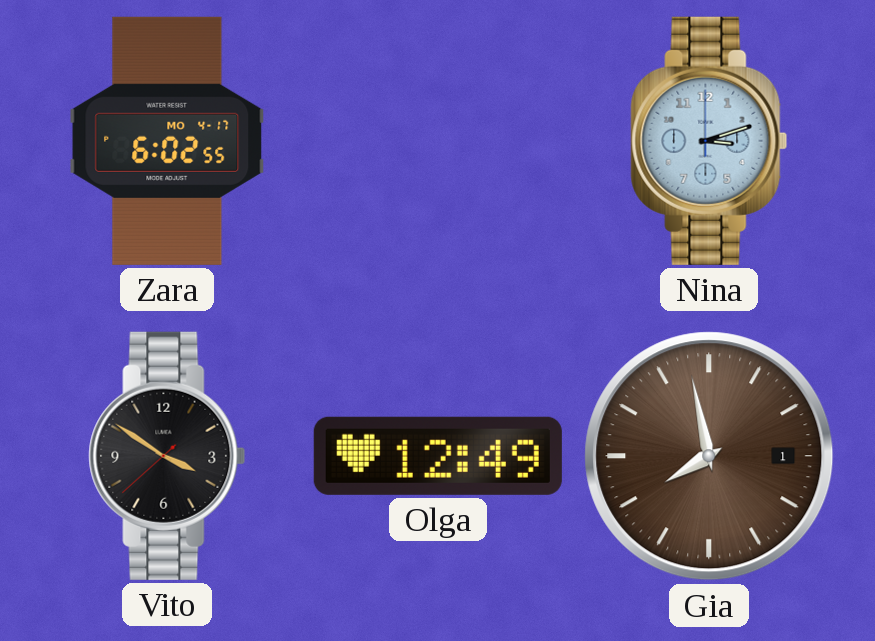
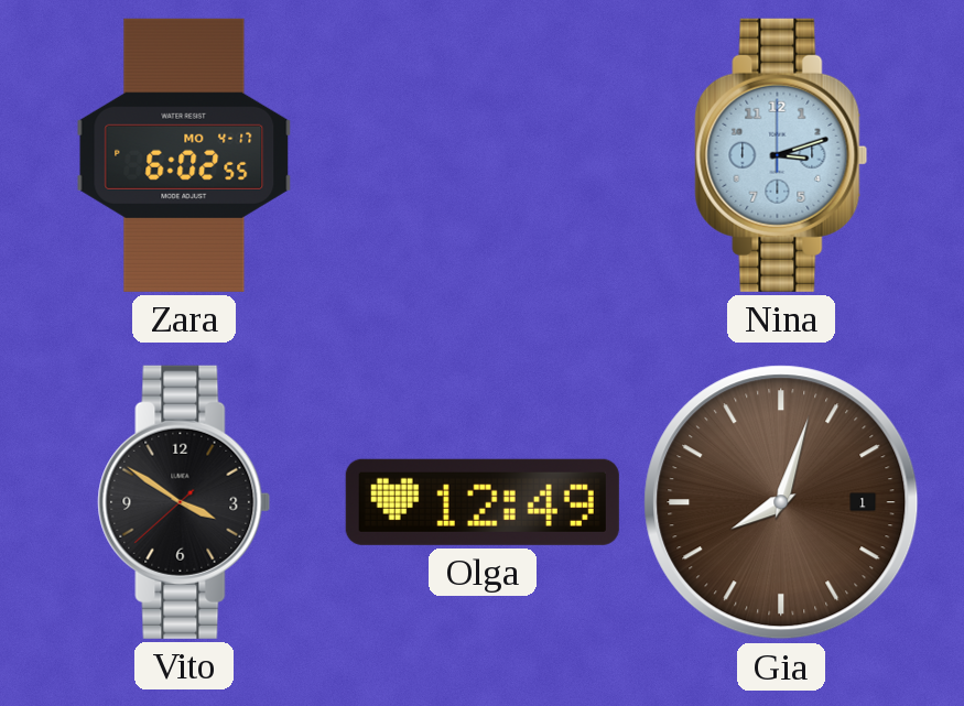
Gia: 7:58 -> 8:03 (781, 502)
